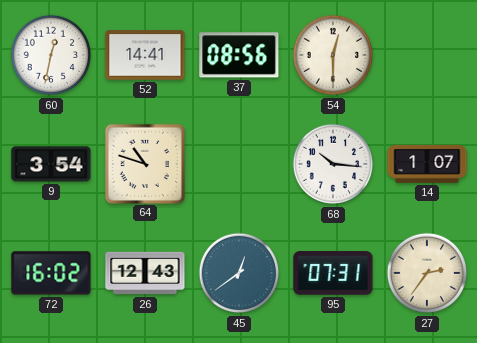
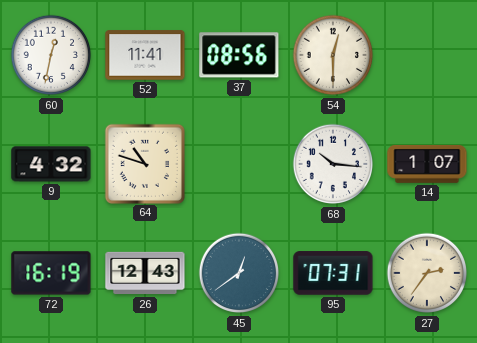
52: 14:41 -> 11:41 (145, 55)
9: 3:54 -> 4:32 (51, 164)
72: 16:02 -> 16:19 (51, 273)
